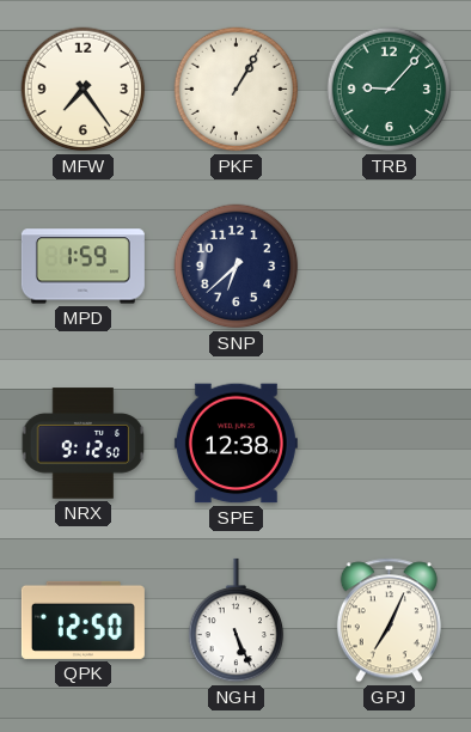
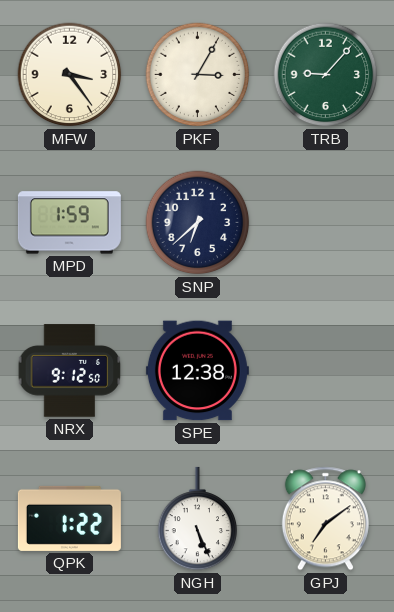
MFW: 7:24 -> 3:24 (70, 75)
PKF: 1:05 -> 3:05 (198, 75)
QPK: 12:50 -> 1:22 (69, 518)
GPJ: 7:04 -> 7:09 (325, 519)
